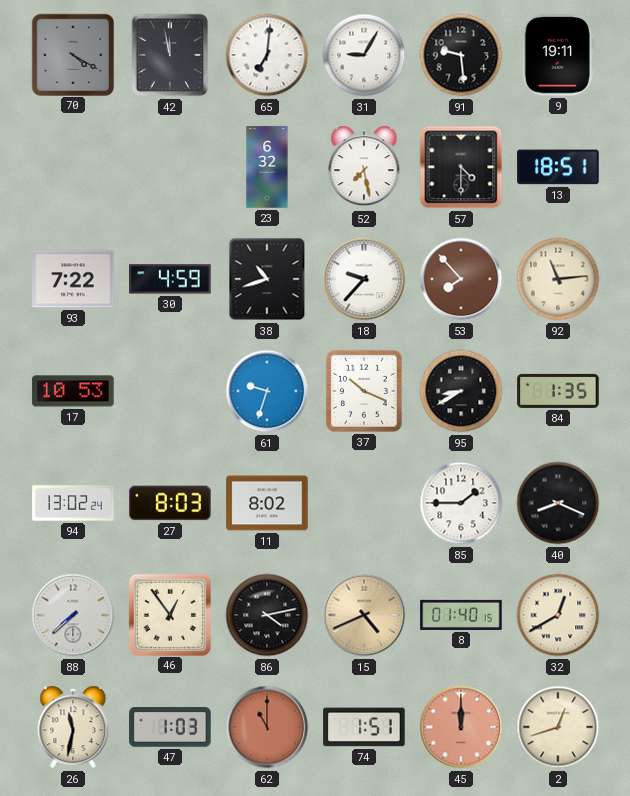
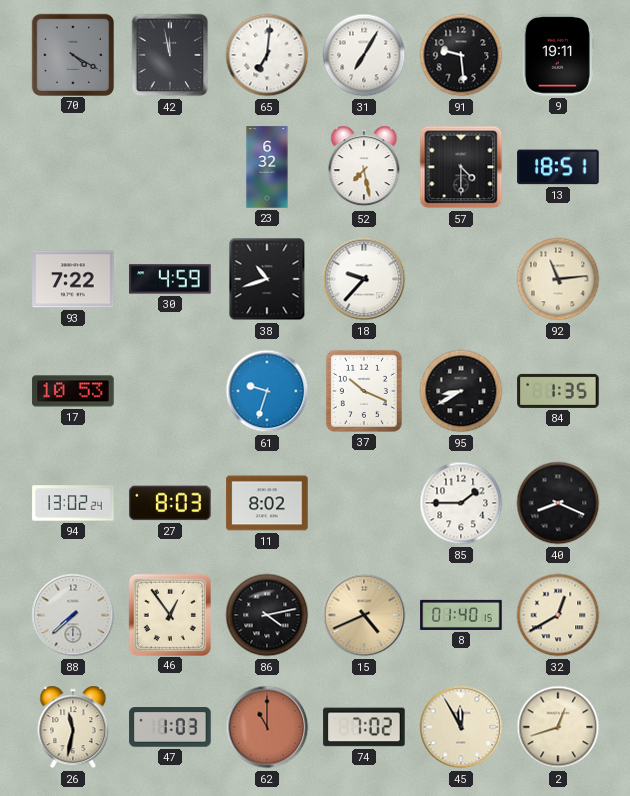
31: 9:05 -> 7:05 (364, 55)
53: 7:53 -> none (461, 279)
74: 1:51 -> 7:02 (364, 727)
45: 12:00 -> 11:55 (461, 727)
45 dial: salmon -> cream (461, 727)
